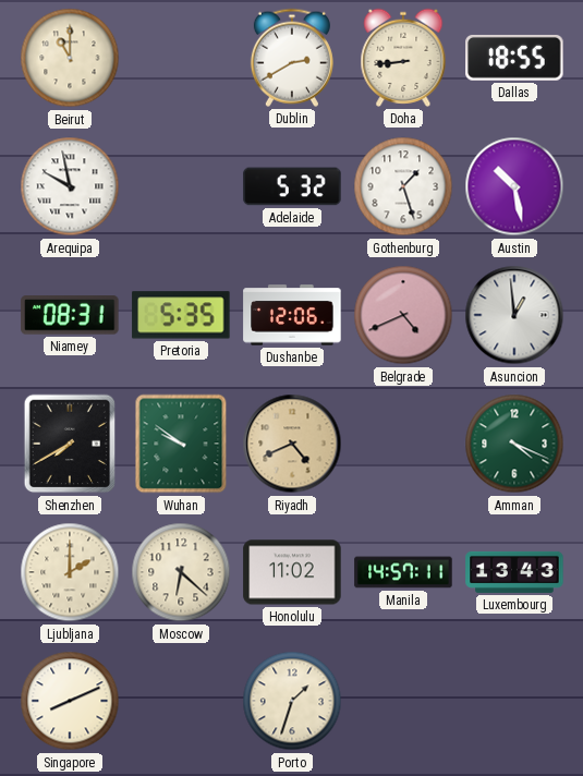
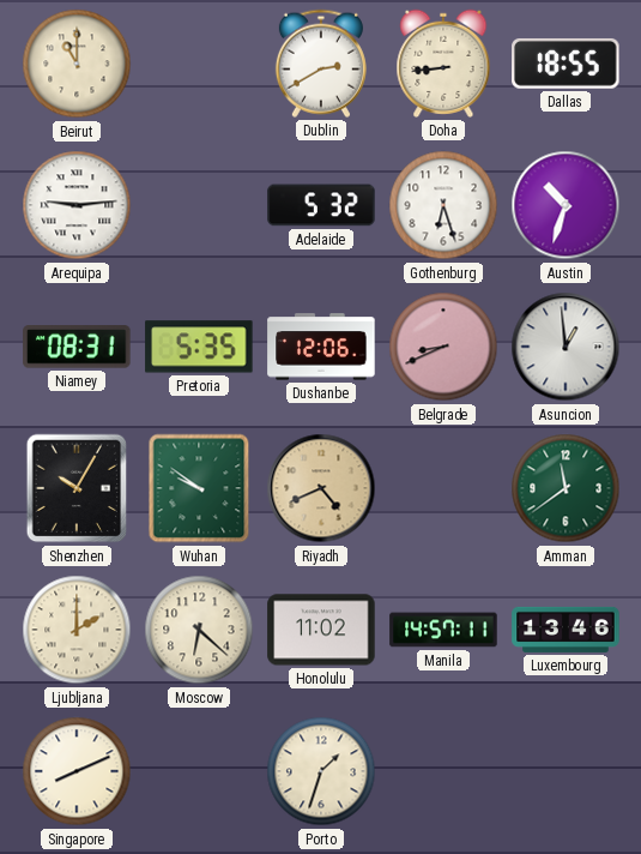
Arequipa: 9:58 -> 9:14 (77, 205)
Gothenburg: 1:27 -> 6:27 (443, 205)
Austin: 10:28 -> 10:33 (566, 205)
Belgrade: 4:41 -> 8:41 (443, 347)
Shenzhen: 7:40 -> 10:05 (77, 488)
Amman: 4:19 -> 11:39 (566, 488)
Luxembourg: 13:43 -> 13:46 (566, 630)
